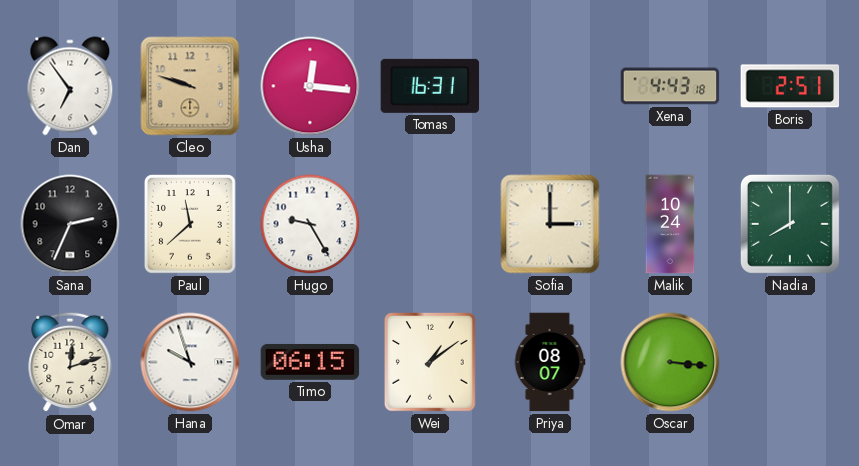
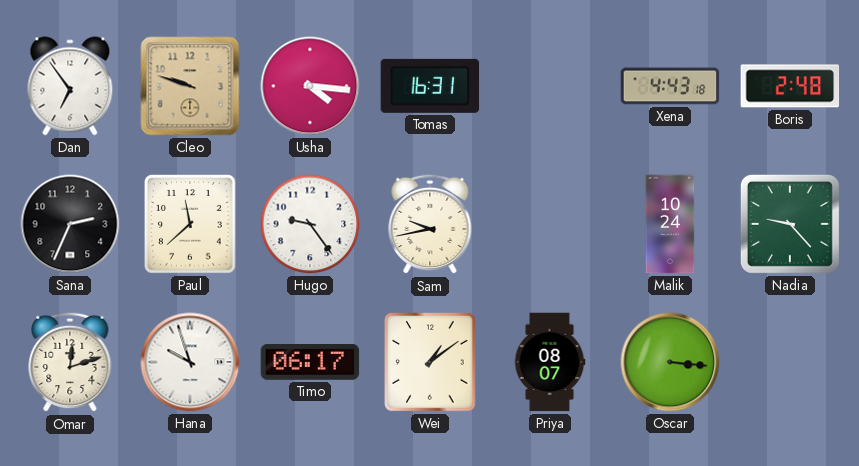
Usha: 12:16 -> 4:16 (310, 86)
Boris: 2:51 -> 2:48 (790, 86)
Hugo: 9:25 -> 9:24 (310, 224)
Sam: none -> 9:43 (430, 224)
Sofia: 3:00 -> none (550, 224)
Nadia: 8:00 -> 9:23 (790, 224)
Timo: 06:15 -> 06:17 (310, 362)
